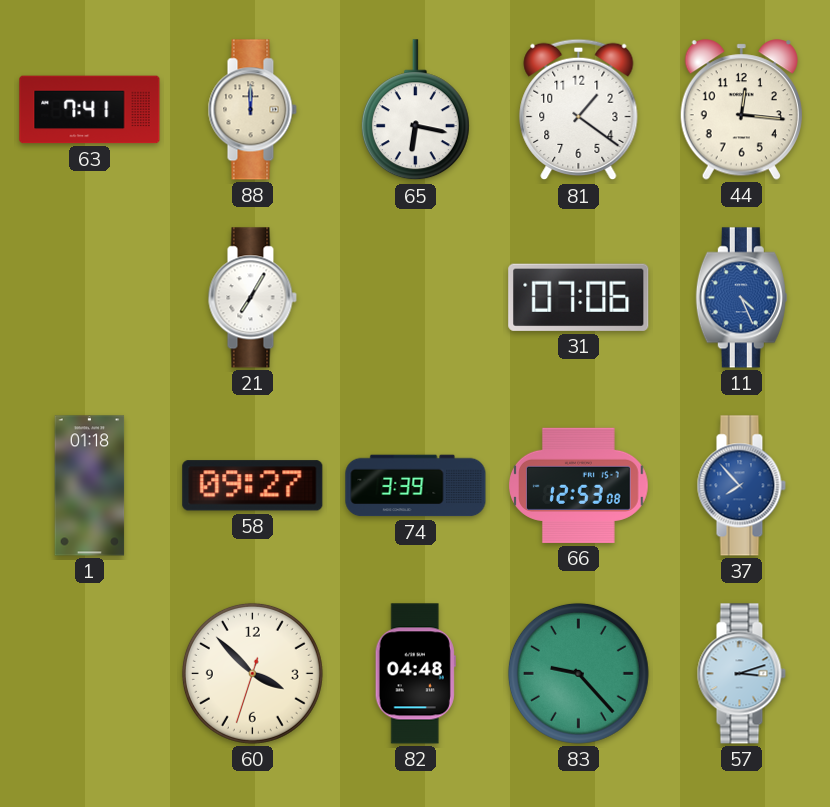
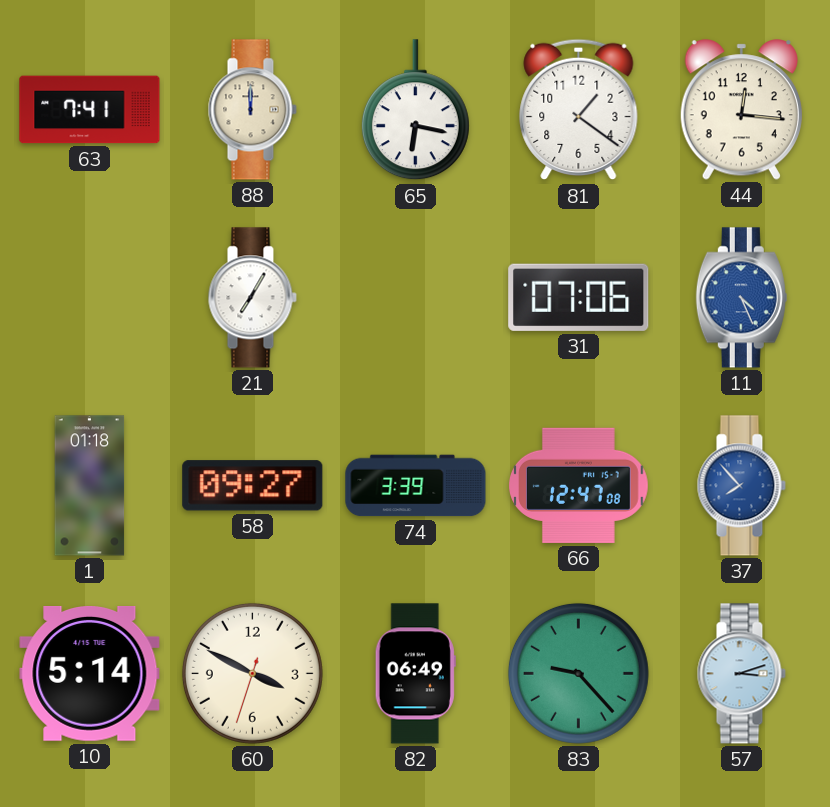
66: 12:53 -> 12:47 (579, 485)
10: none -> 5:14 (90, 674)
60: 3:52 -> 3:49 (252, 673)
82: 04:48 -> 06:49 (415, 674)
